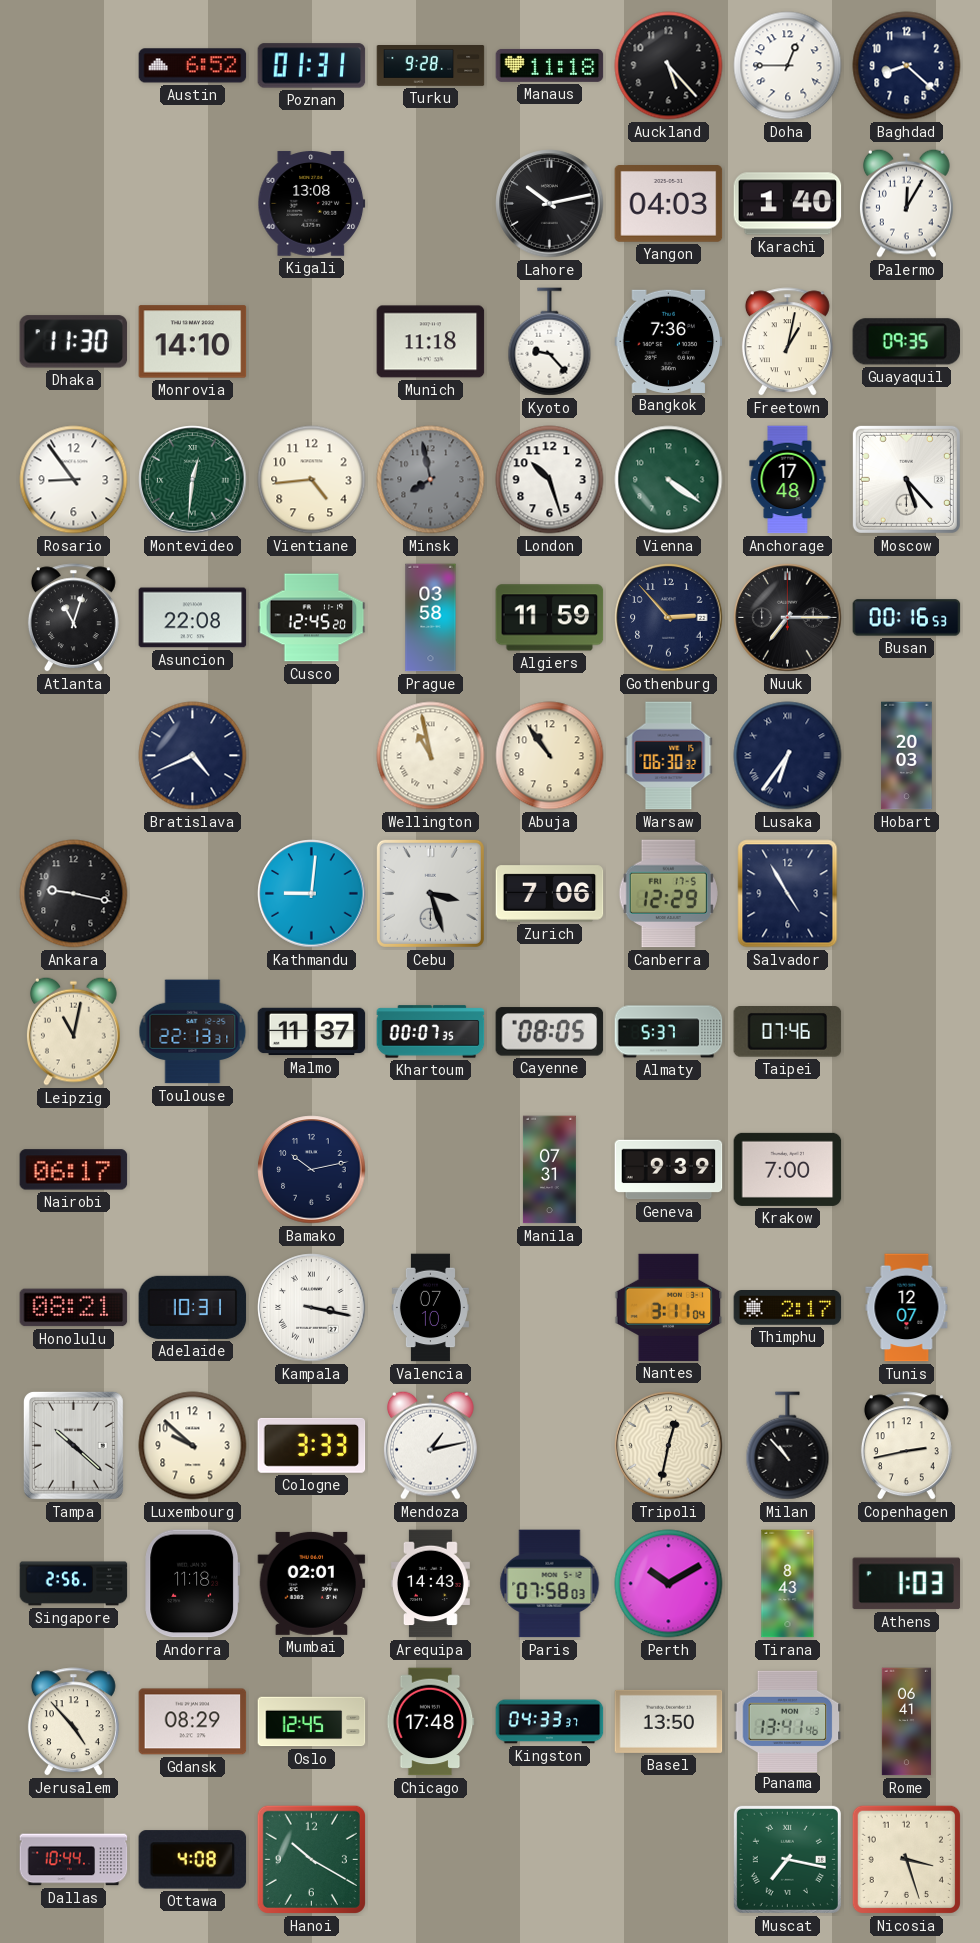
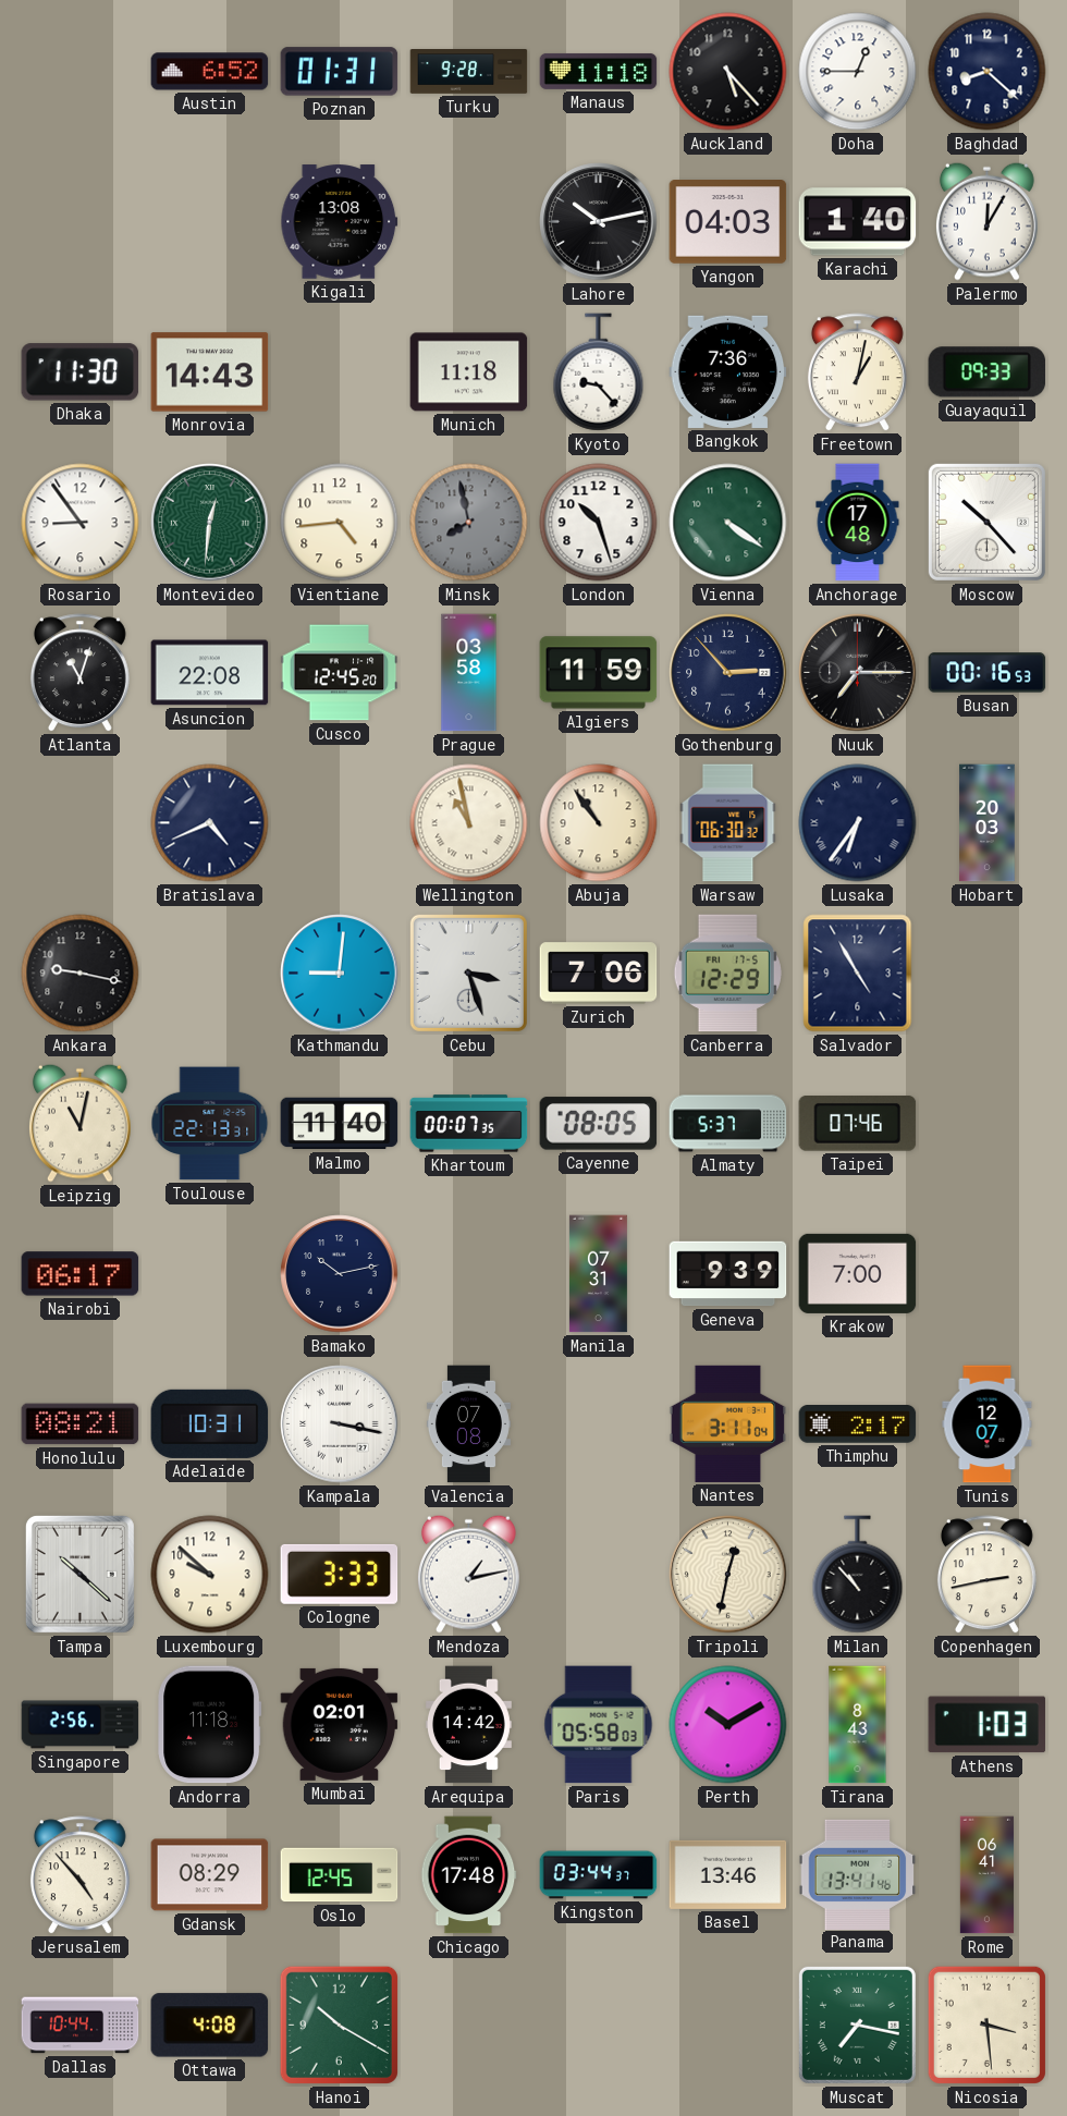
Monrovia: 14:10 -> 14:43 (210, 372)
Guayaquil: 09:35 -> 09:33 (988, 372)
Moscow: 5:23 -> 10:23 (986, 522)
Malmo: 11:37 -> 11:40 (340, 1124)
Valencia: 07:10 -> 07:08 (468, 1424)
Arequipa: 14:43 -> 14:42 (468, 1725)
Paris: 07:58 -> 05:58 (599, 1725)
Kingston: 04:33 -> 03:44 (599, 1875)
Basel: 13:50 -> 13:46 (728, 1874)
Nicosia: 3:27 -> 3:29 (986, 2025)
